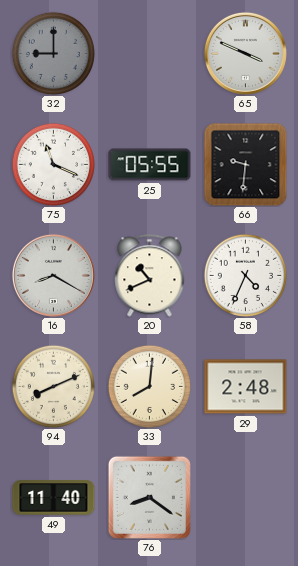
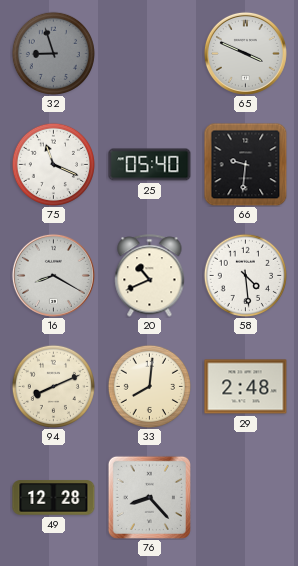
32: 9:00 -> 8:57 (53, 53)
25: 05:55 -> 05:40 (150, 165)
58: 4:34 -> 4:29 (245, 275)
49: 11:40 -> 12:28 (54, 498)
76: 8:21 -> 8:23 (149, 497)
